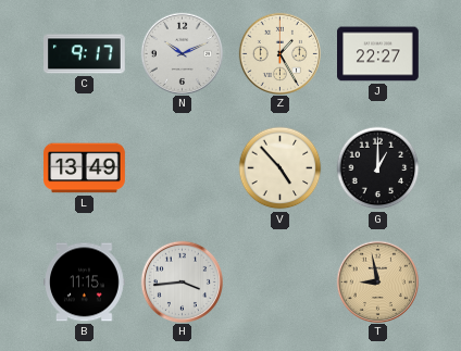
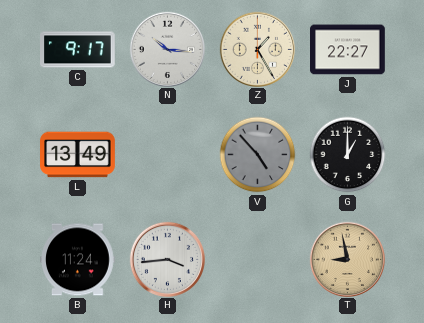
N: 10:11 -> 10:16 (167, 49)
V dial: cream -> grey (258, 155)
B: 11:15 -> 11:24 (78, 260)
